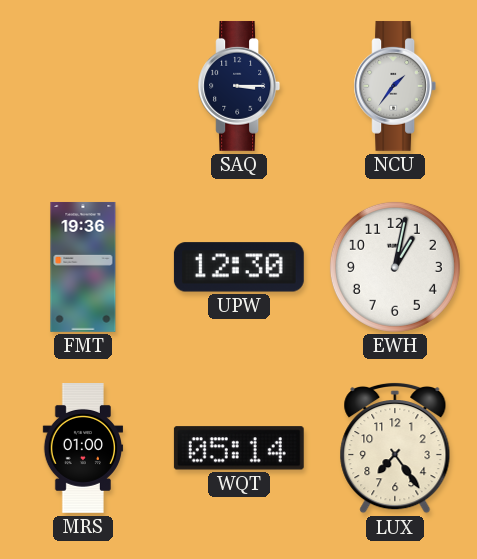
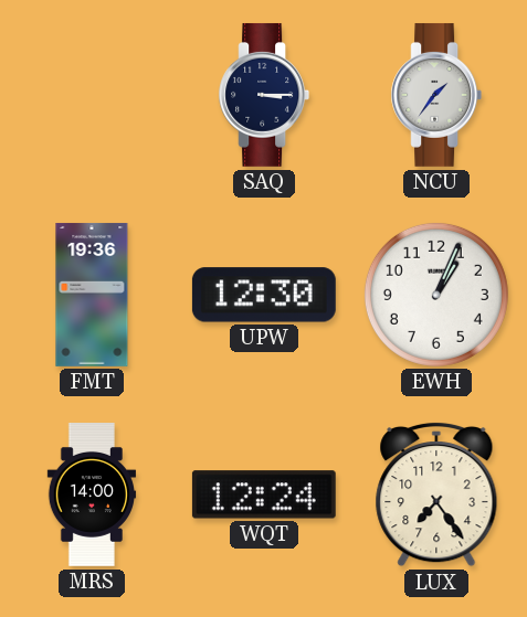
EWH: 1:02 -> 1:04 (436, 295)
MRS: 01:00 -> 14:00 (92, 496)
WQT: 05:14 -> 12:24 (264, 494)
